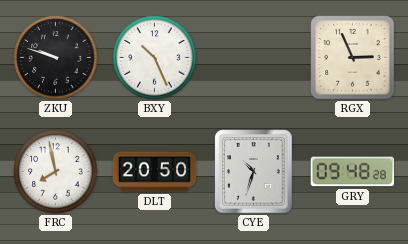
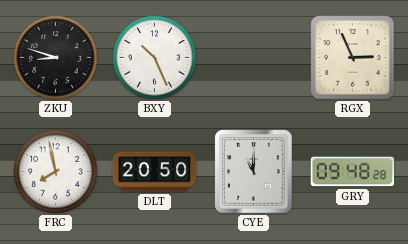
ZKU: 9:48 -> 8:48 (56, 58)
CYE: 10:33 -> 11:00 (254, 172)
